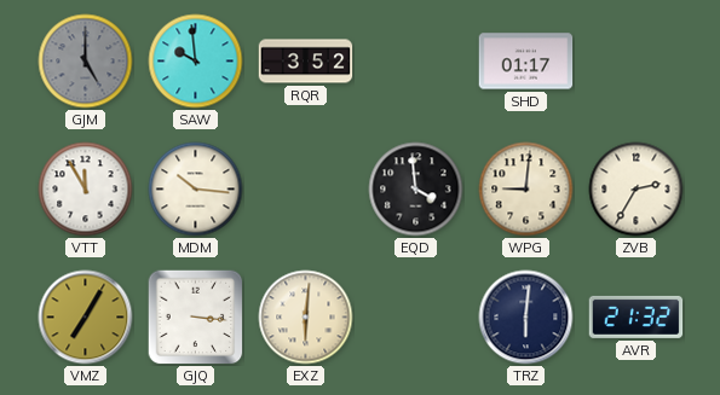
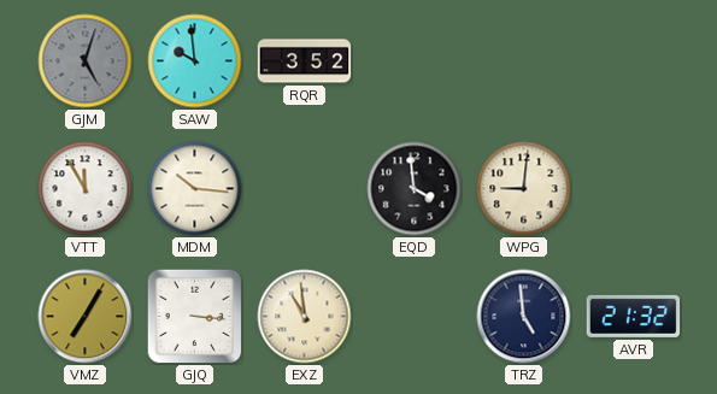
GJM: 5:00 -> 5:03 (86, 61)
SHD: 01:17 -> none (526, 62)
ZVB: 2:35 -> none (637, 190)
EXZ: 6:01 -> 10:59 (305, 317)
TRZ: 6:01 -> 4:59 (524, 317)
